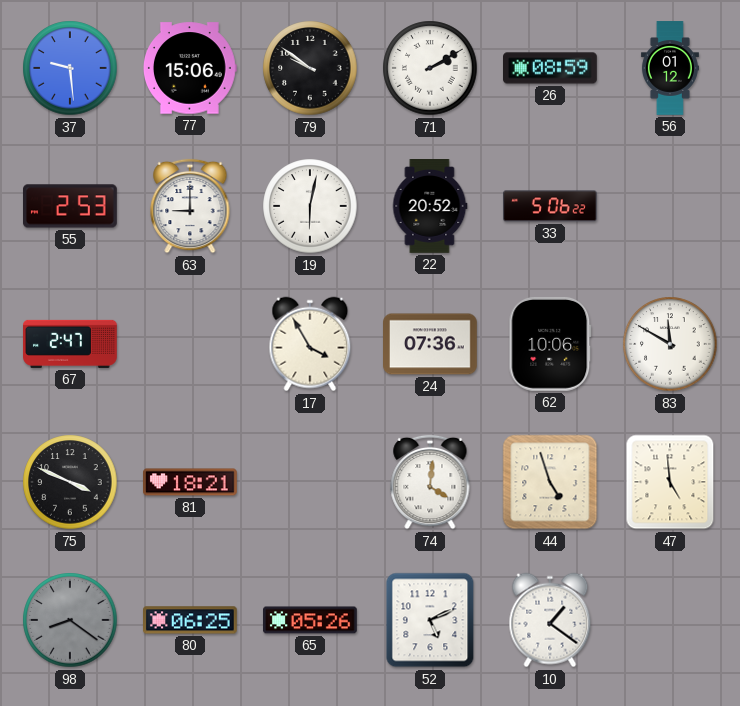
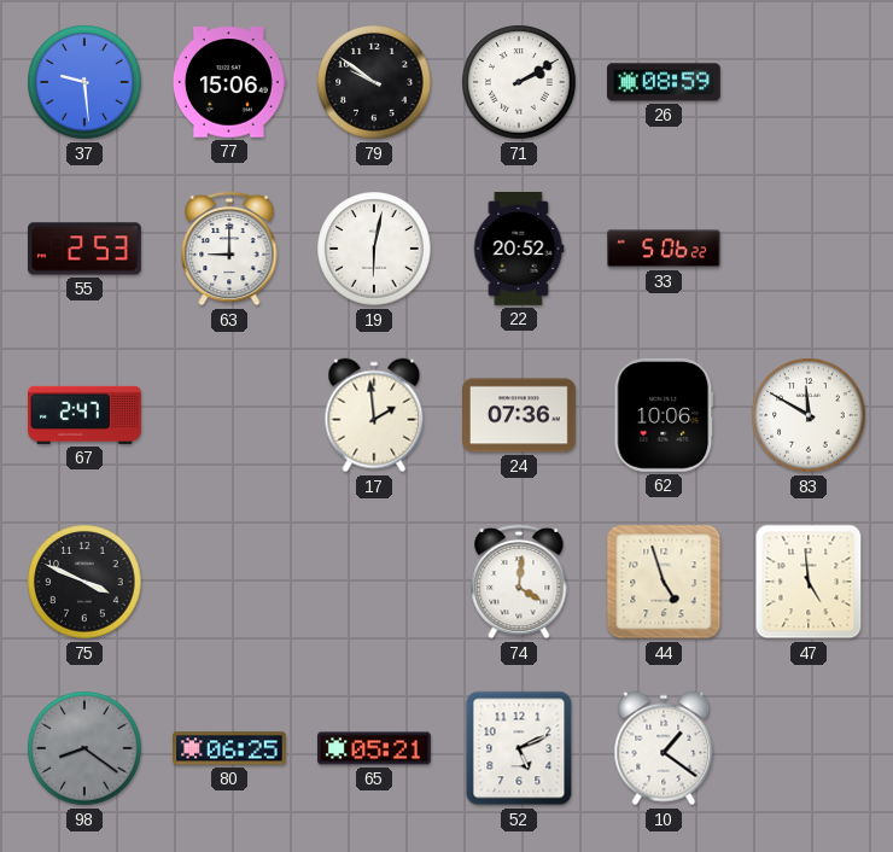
56: 01:12 -> none (670, 68)
17: 3:55 -> 1:59 (374, 415)
81: 18:21 -> none (191, 482)
65: 05:26 -> 05:21 (375, 748)
